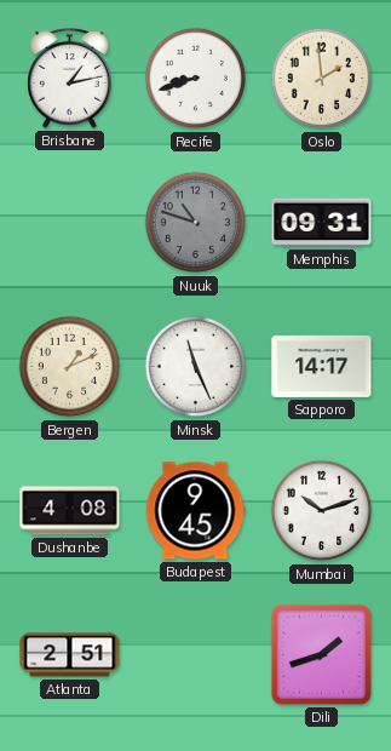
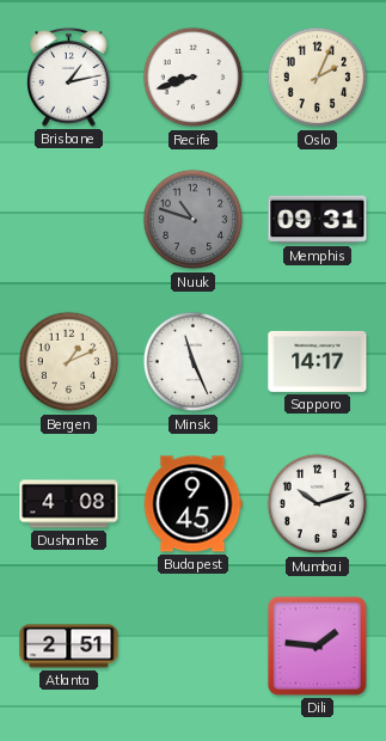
Oslo: 1:59 -> 2:04 (318, 78)
Dili: 1:42 -> 1:46 (317, 645)
